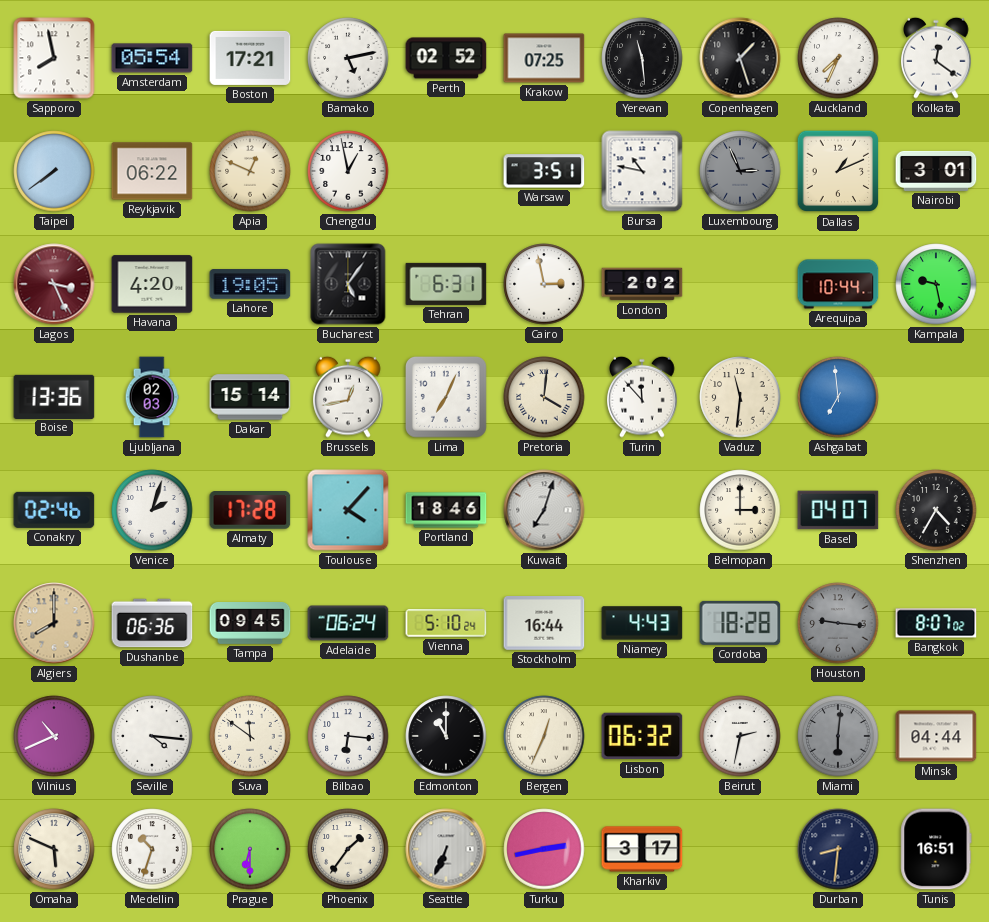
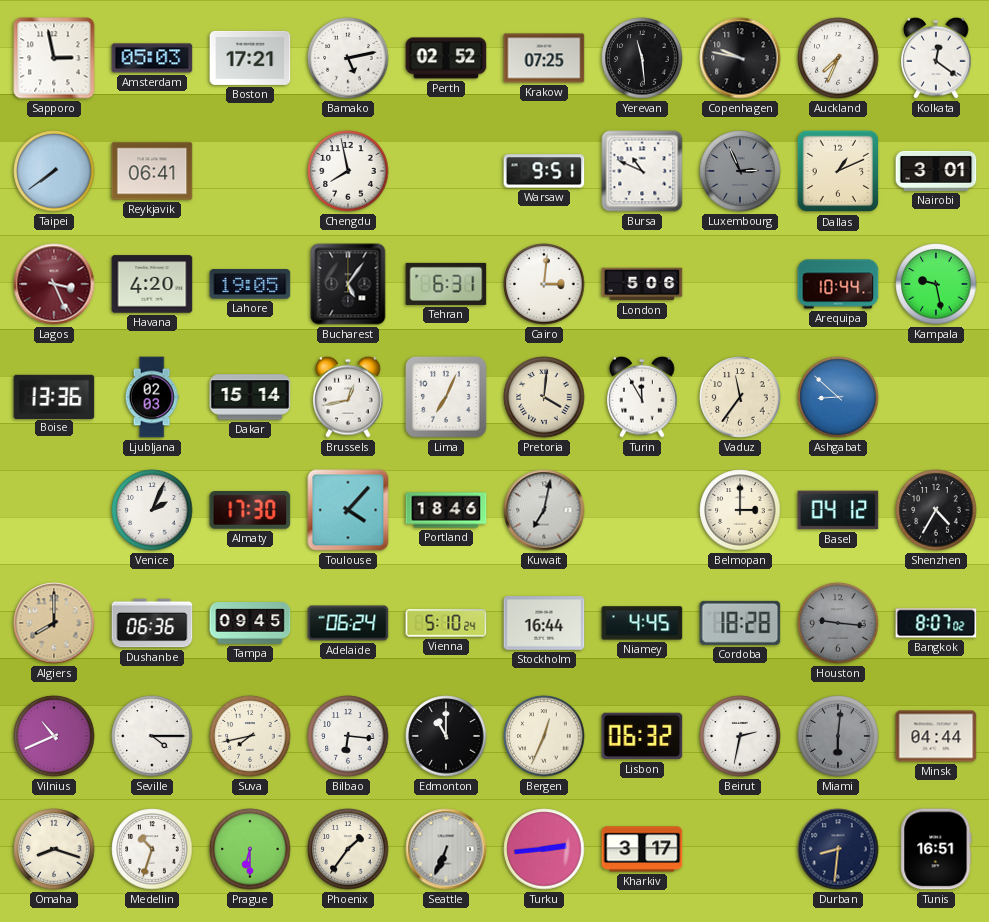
Sapporo: 7:58 -> 2:58 (54, 58)
Amsterdam: 05:54 -> 05:03 (152, 58)
Copenhagen: 1:27 -> 9:47 (740, 58)
Reykjavik: 06:22 -> 06:41 (152, 171)
Apia: 12:49 -> none (250, 171)
Chengdu: 12:58 -> 7:58 (348, 171)
Warsaw: 3:51 -> 9:51 (544, 171)
Bursa: 10:47 -> 10:49 (642, 171)
Cairo: 2:58 -> 3:01 (544, 284)
London: 2:02 -> 5:06 (642, 284)
Turin: 11:53 -> 11:55 (642, 397)
Vaduz: 11:31 -> 11:36 (740, 397)
Ashgabat: 6:59 -> 8:52 (838, 397)
Conakry: 02:46 -> none (54, 510)
Venice: 2:03 -> 2:04 (152, 510)
Almaty: 17:28 -> 17:30 (250, 510)
Kuwait: 7:03 -> 7:02 (544, 510)
Basel: 04:07 -> 04:12 (838, 510)
Niamey: 4:43 -> 4:45 (642, 623)
Seville: 4:16 -> 4:15 (152, 736)
Suva: 11:51 -> 7:43 (250, 736)
Omaha: 5:49 -> 8:18 (54, 849)
Turku: 2:43 -> 2:44 (544, 849)
